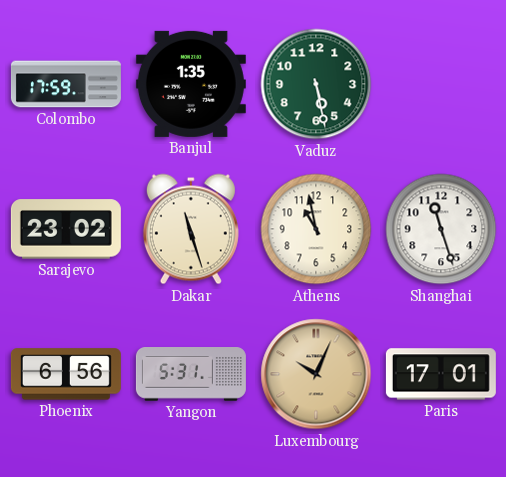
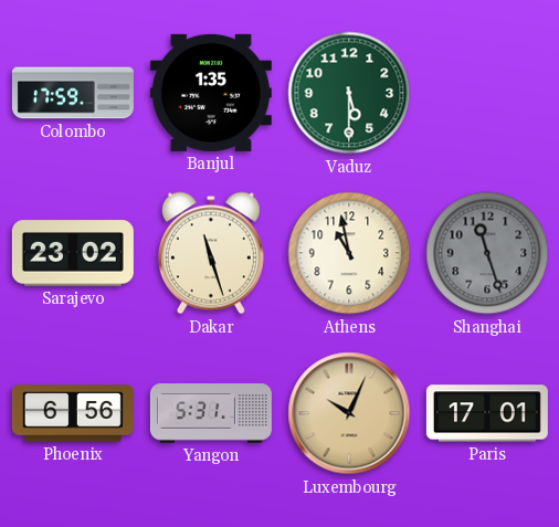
Vaduz: 5:28 -> 5:30 (349, 93)
Shanghai dial: white -> grey (487, 253)
